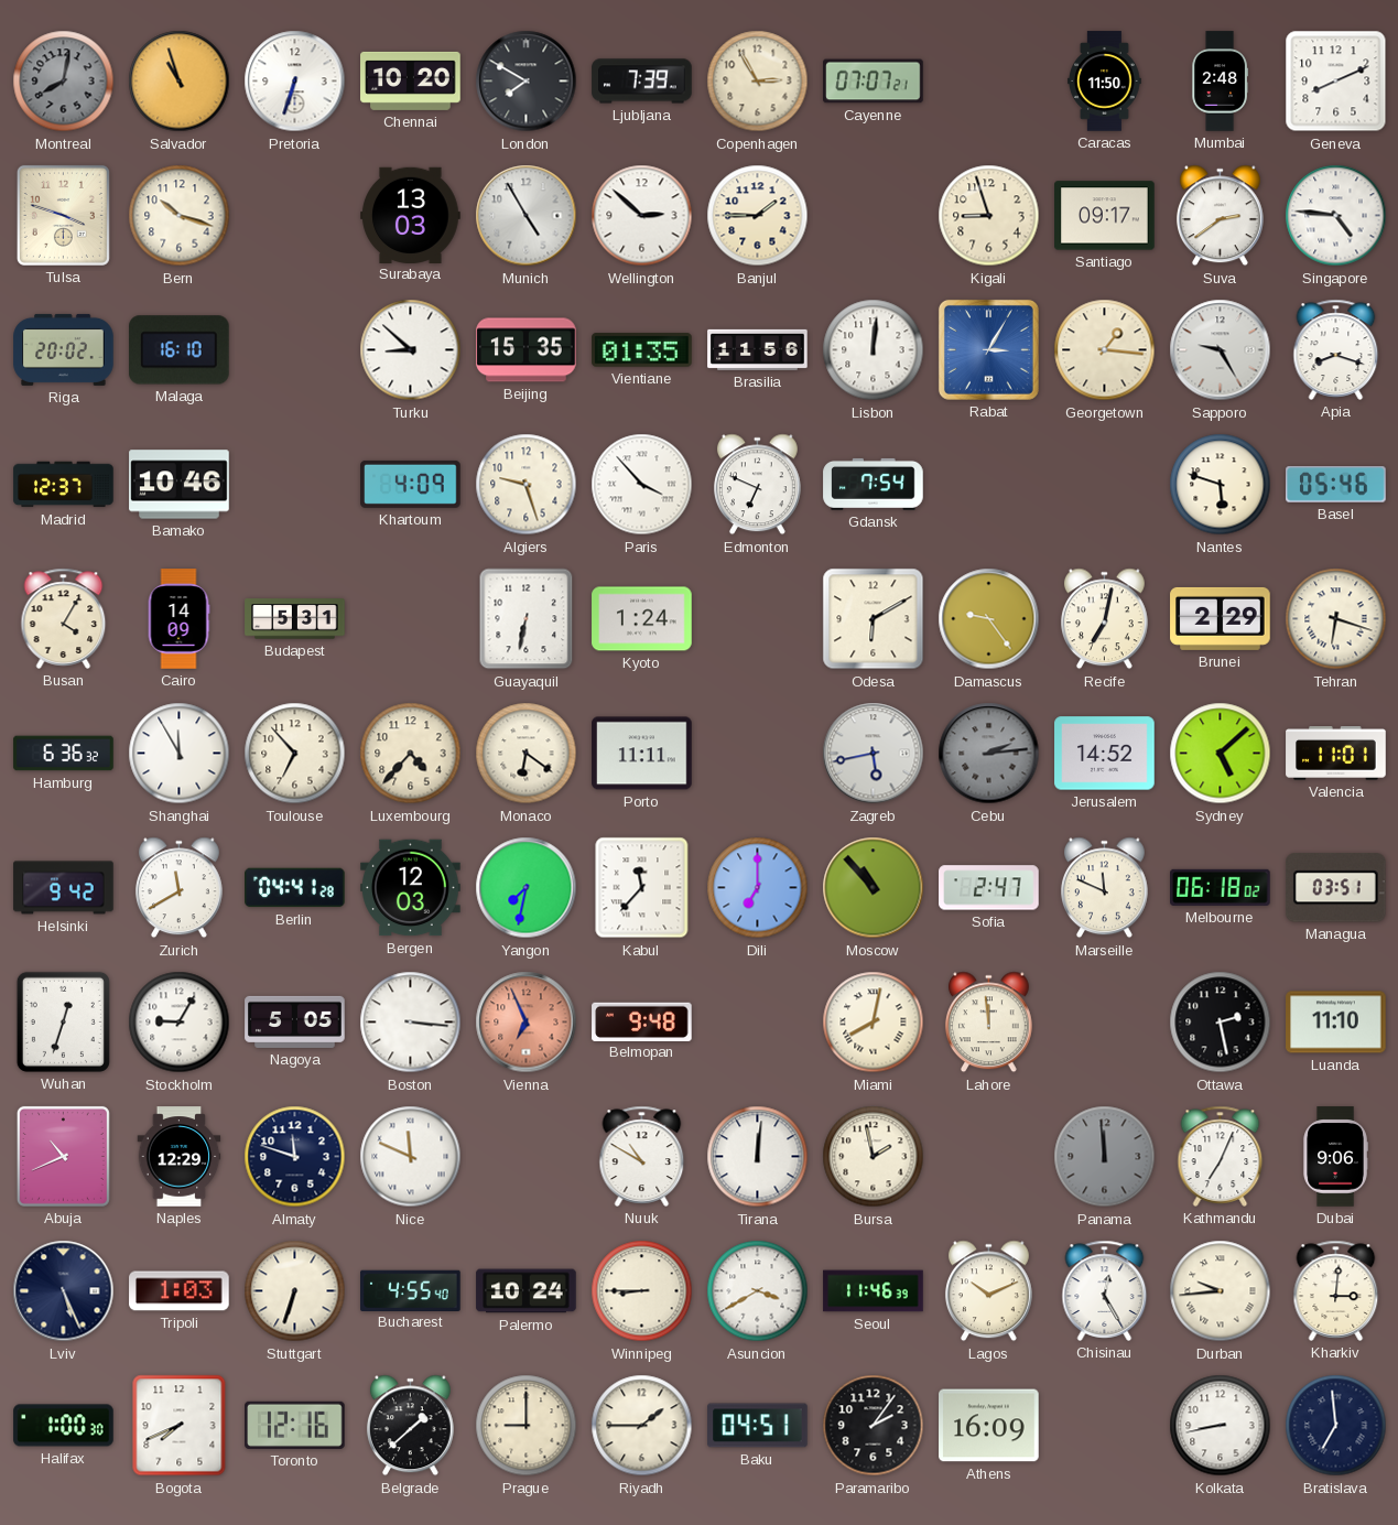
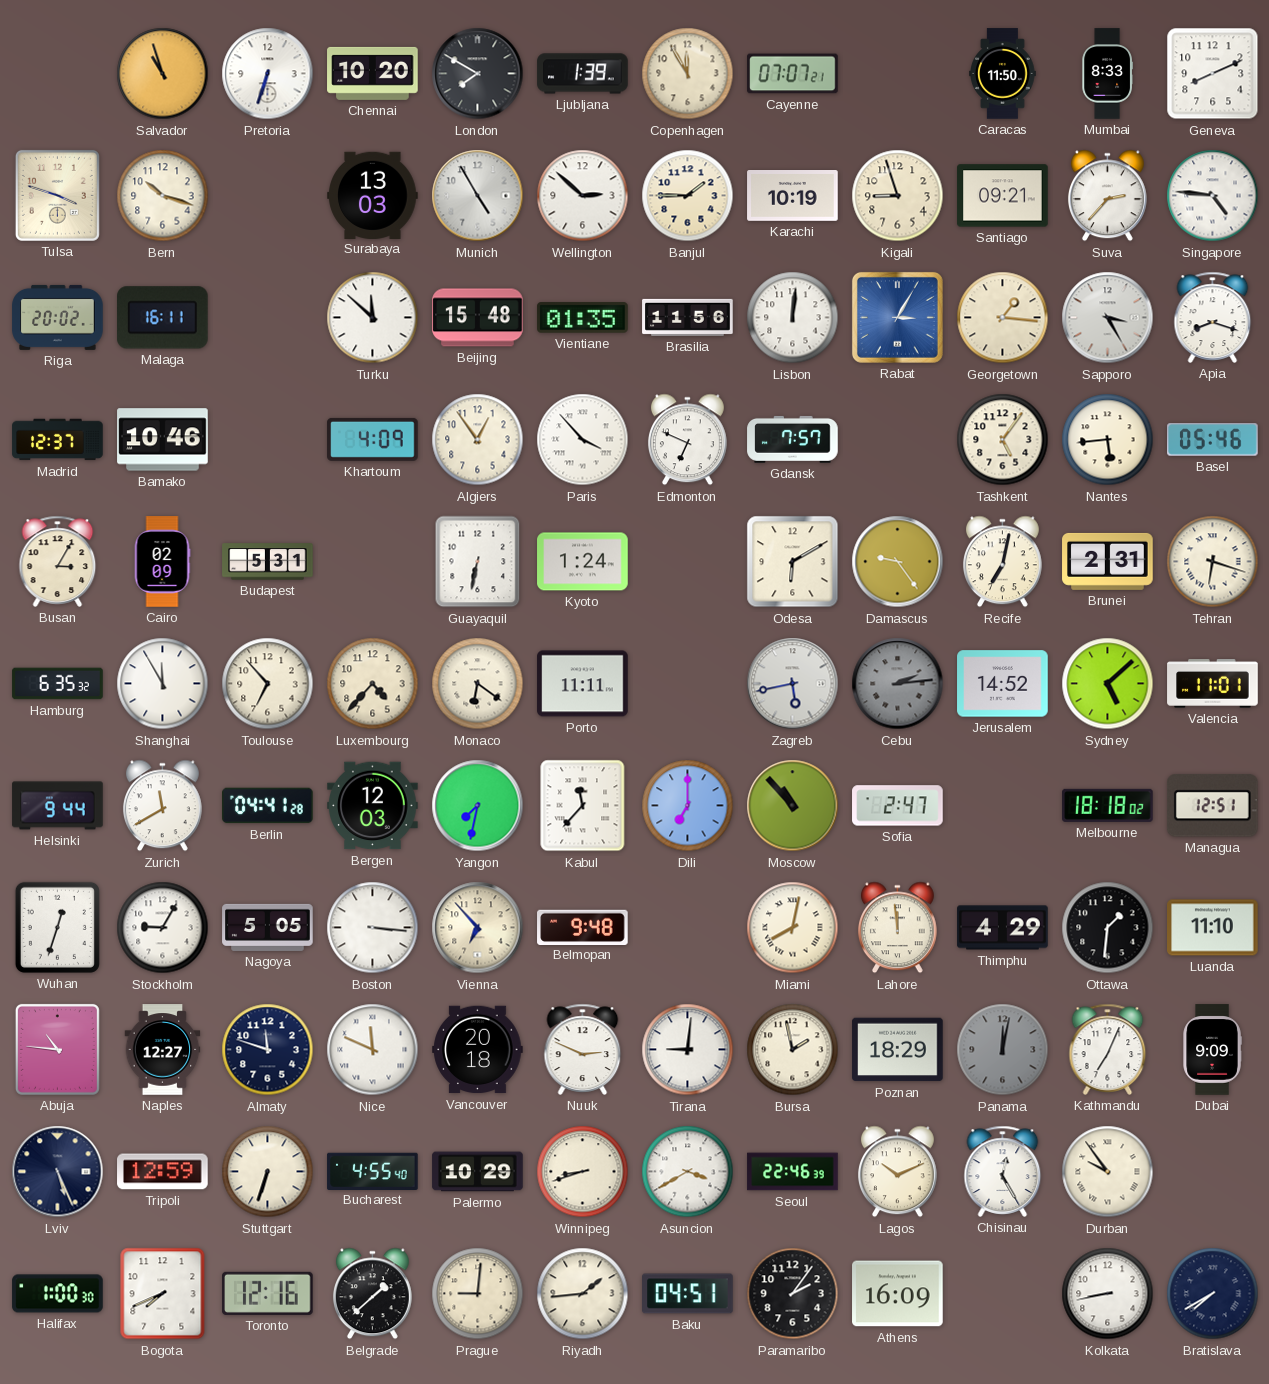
Montreal: 8:02 -> none (64, 82)
Ljubljana: 7:39 -> 1:39 (583, 74)
Copenhagen: 2:55 -> 11:55 (688, 74)
Mumbai: 2:48 -> 8:33 (1107, 74)
Karachi: none -> 10:19 (793, 196)
Santiago: 09:17 -> 09:21 (1003, 196)
Suva: 2:39 -> 2:37 (1107, 196)
Malaga: 16:10 -> 16:11 (163, 318)
Turku: 8:52 -> 11:52 (373, 318)
Beijing: 15:35 -> 15:48 (478, 318)
Sapporo: 9:25 -> 3:25 (1108, 318)
Algiers: 9:27 -> 12:54 (478, 440)
Gdansk: 7:54 -> 7:57 (793, 439)
Tashkent: none -> 5:06 (1003, 440)
Nantes: 5:48 -> 5:44 (1108, 440)
Busan: 4:05 -> 3:05 (58, 561)
Cairo: 14:09 -> 02:09 (162, 562)
Brunei: 2:29 -> 2:31 (1108, 561)
Hamburg: 6:36 -> 6:35 (58, 684)
Helsinki: 9:42 -> 9:44 (58, 806)
Marseille: 11:49 -> none (1104, 888)
Melbourne: 06:18 -> 18:18 (1108, 805)
Managua: 03:51 -> 12:51 (1212, 806)
Vienna: 6:56 -> 6:53 (478, 928)
Vienna dial: salmon -> cream (478, 928)
Thimphu: none -> 4:29 (1003, 928)
Ottawa: 2:28 -> 1:31 (1108, 928)
Abuja: 10:41 -> 10:46 (57, 1049)
Naples: 12:29 -> 12:27 (163, 1050)
Vancouver: none -> 20:18 (478, 1050)
Nuuk: 10:50 -> 2:49 (583, 1049)
Tirana: 12:01 -> 9:01 (688, 1050)
Poznan: none -> 18:29 (898, 1050)
Panama: 11:59 -> 12:02 (1003, 1050)
Dubai: 9:06 -> 9:09 (1212, 1050)
Tripoli: 1:03 -> 12:59 (163, 1172)
Palermo: 10:24 -> 10:29 (478, 1172)
Winnipeg: 8:45 -> 8:42 (583, 1172)
Seoul: 11:46 -> 22:46 (793, 1172)
Durban: 9:44 -> 9:54 (1108, 1172)
Kharkiv: 3:01 -> none (1336, 1290)
Prague: 9:00 -> 9:01 (478, 1294)
Riyadh: 1:45 -> 1:44 (583, 1294)
Bratislava: 6:59 -> 7:40 (1213, 1294)
